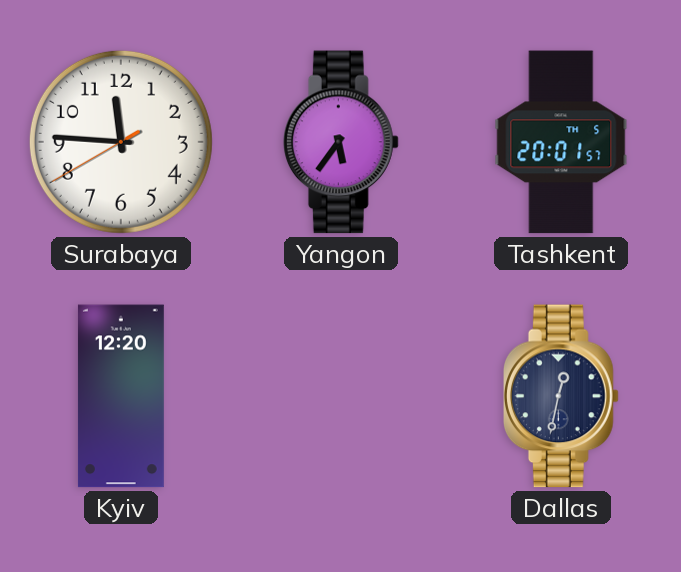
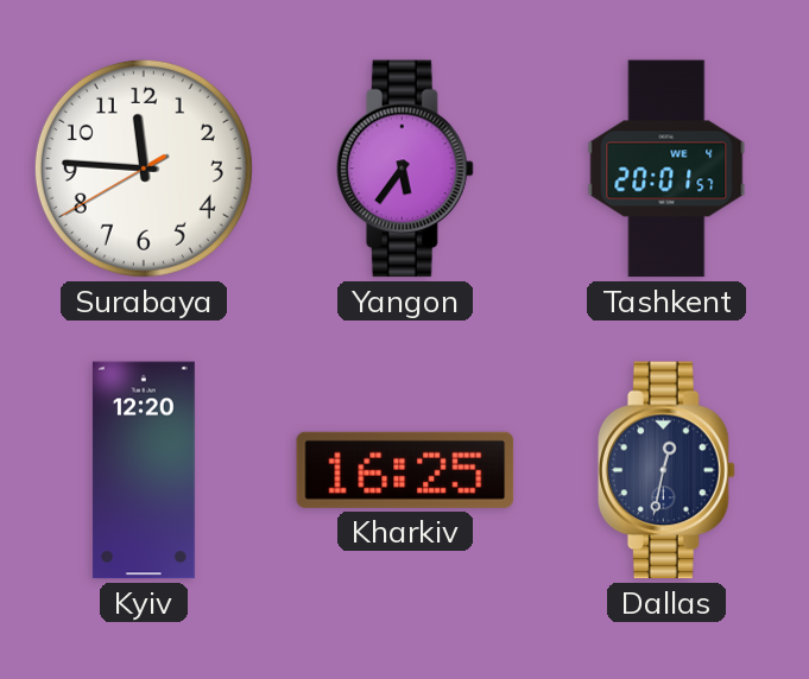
Tashkent date: TH 5 -> WE 4 (666, 169)
Kharkiv: none -> 16:25 (405, 470)
